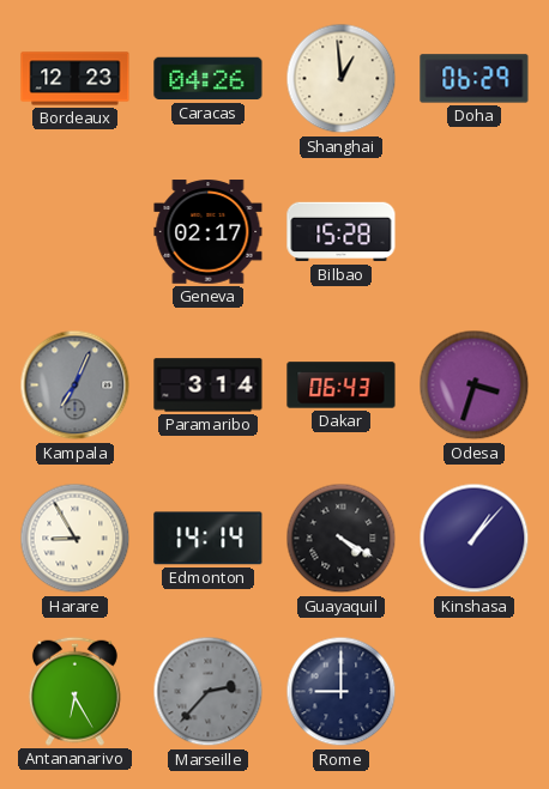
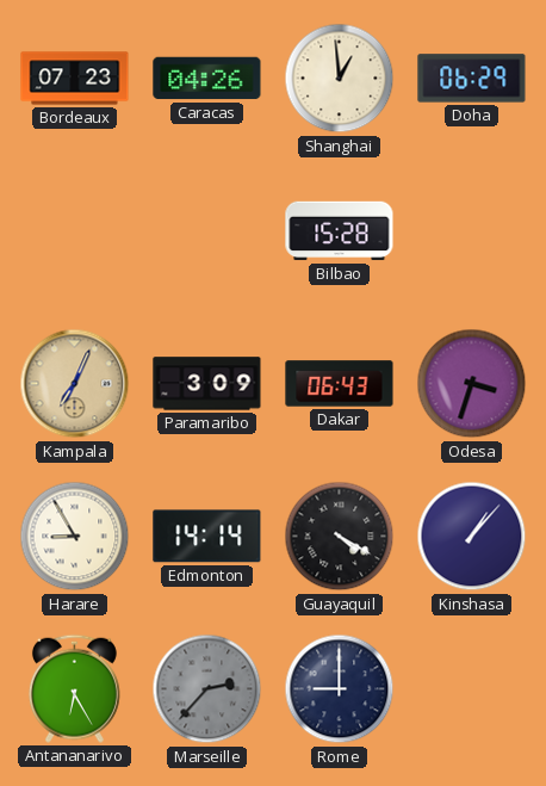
Bordeaux: 12:23 -> 07:23 (75, 79)
Geneva: 02:17 -> none (209, 232)
Kampala dial: grey -> champagne (75, 384)
Paramaribo: 3:14 -> 3:09 (207, 384)
